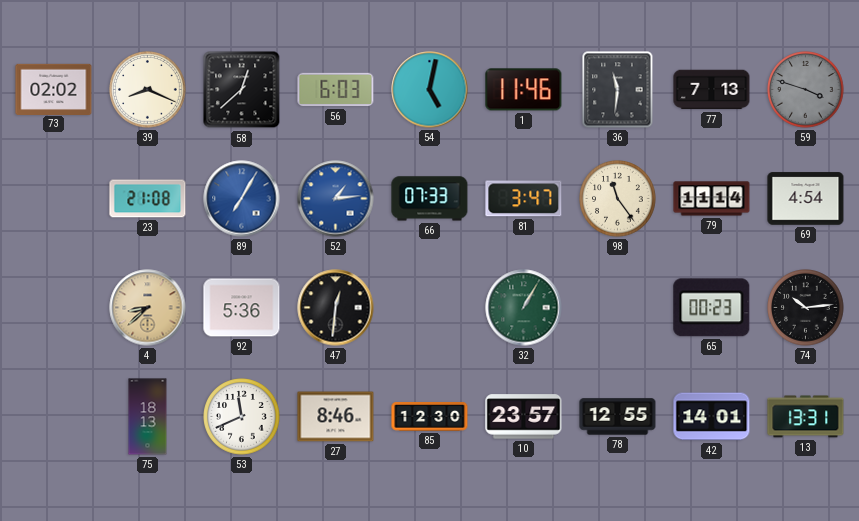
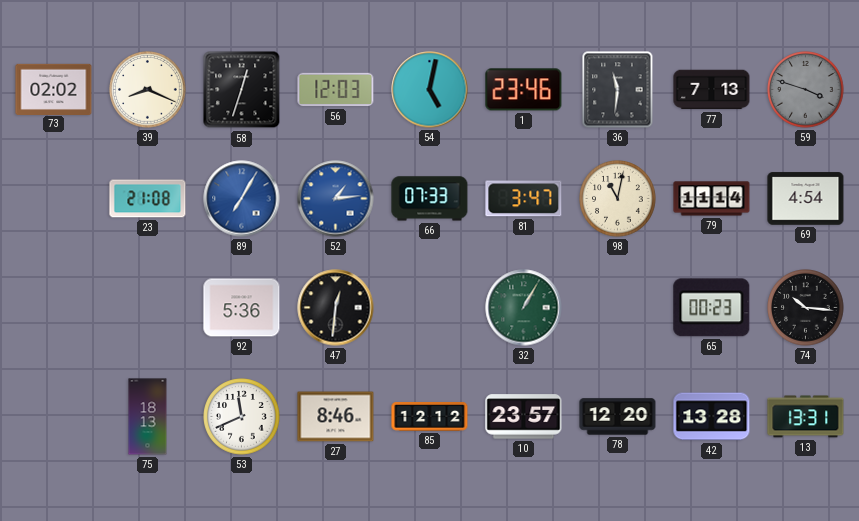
58: 12:38 -> 12:33 (242, 90)
56: 6:03 -> 12:03 (336, 90)
1: 11:46 -> 23:46 (524, 90)
98: 11:24 -> 11:02 (618, 199)
4: 8:38 -> none (148, 308)
74: 10:14 -> 10:16 (806, 308)
85: 12:30 -> 12:12 (430, 417)
78: 12:55 -> 12:20 (618, 417)
42: 14:01 -> 13:28 (712, 417)
